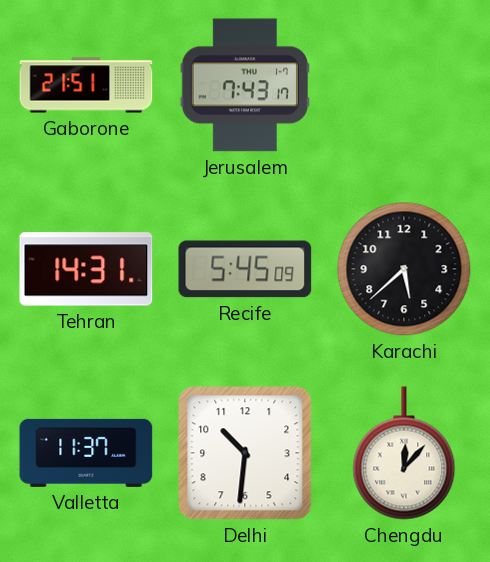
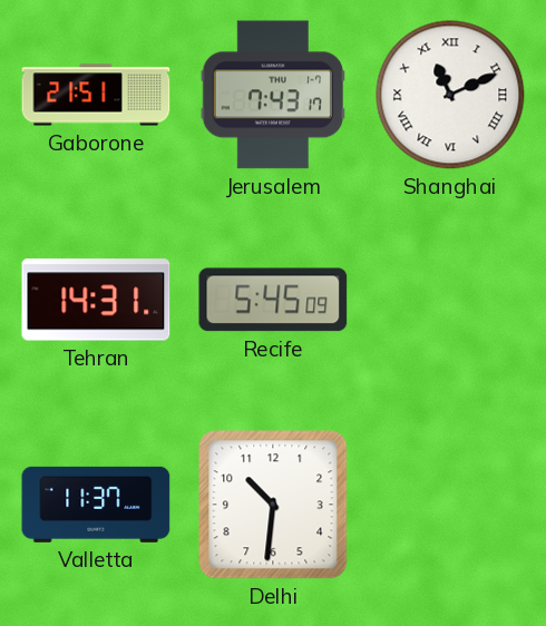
Shanghai: none -> 11:11 (450, 95)
Karachi: 5:38 -> none (404, 269)
Chengdu: 12:07 -> none (404, 453)
